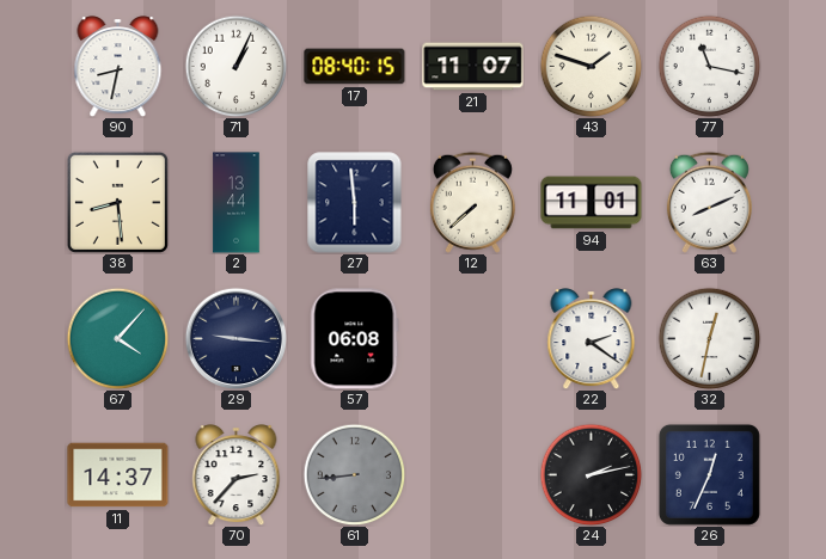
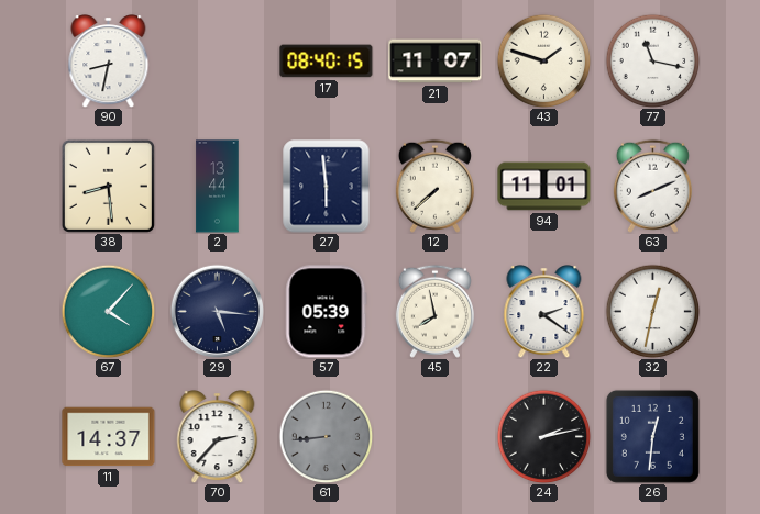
71: 1:04 -> none (235, 66)
29: 9:16 -> 5:16 (217, 311)
57: 06:08 -> 05:39 (327, 312)
45: none -> 7:58 (434, 311)
26: 12:34 -> 12:31 (652, 436)
